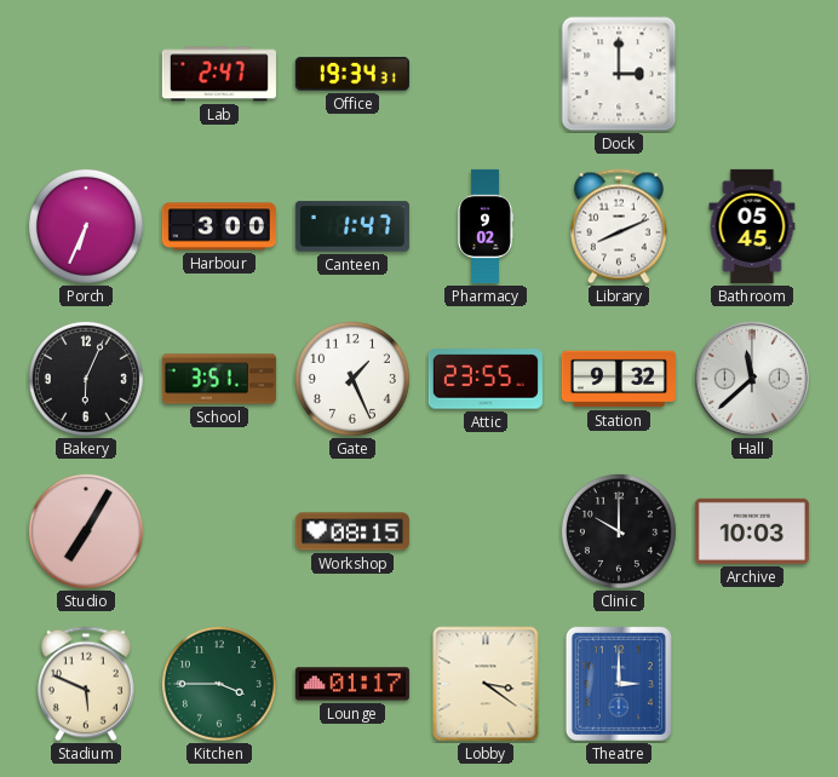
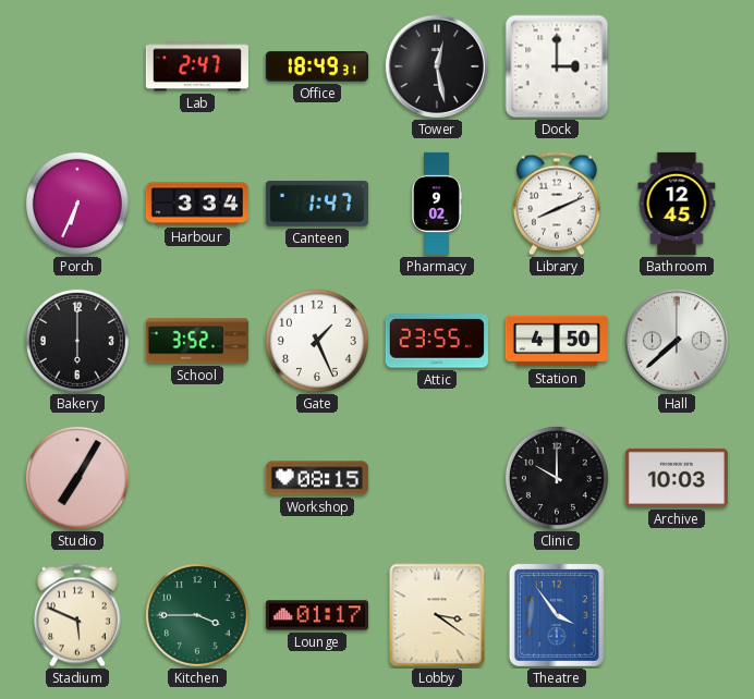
Office: 19:34 -> 18:49 (317, 66)
Tower: none -> 12:28 (437, 66)
Harbour: 3:00 -> 3:34 (197, 204)
Bathroom: 05:45 -> 12:45 (677, 204)
Bakery: 6:04 -> 6:00 (77, 341)
School: 3:51 -> 3:52 (197, 341)
Station: 9:32 -> 4:50 (557, 341)
Hall: 11:38 -> 7:38 (677, 341)
Theatre: 3:00 -> 3:54 (557, 615)
